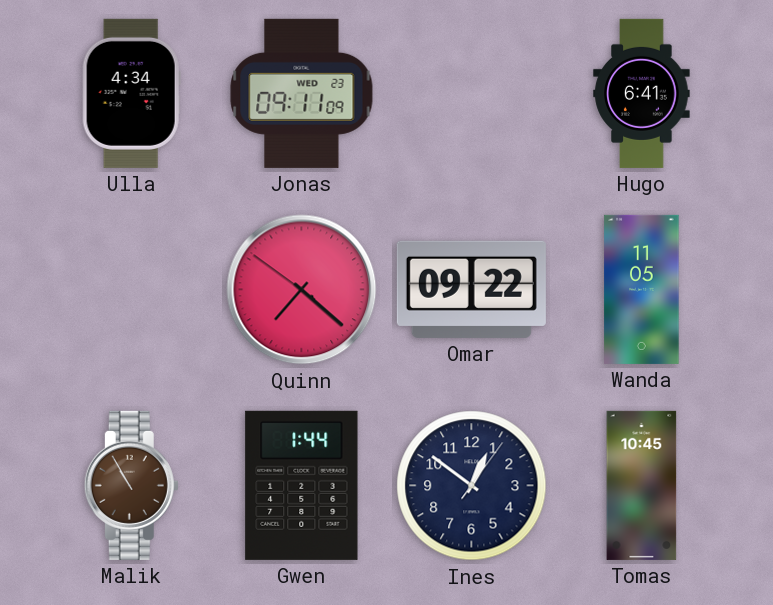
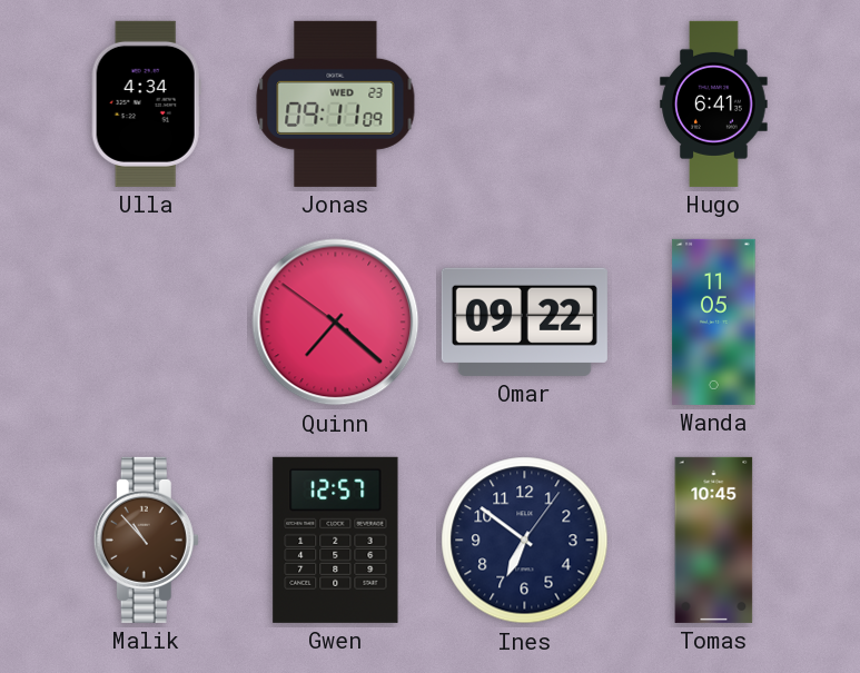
Malik: 10:55 -> 10:53 (146, 540)
Gwen: 1:44 -> 12:57 (336, 540)
Ines: 12:51 -> 6:51 (525, 541)
